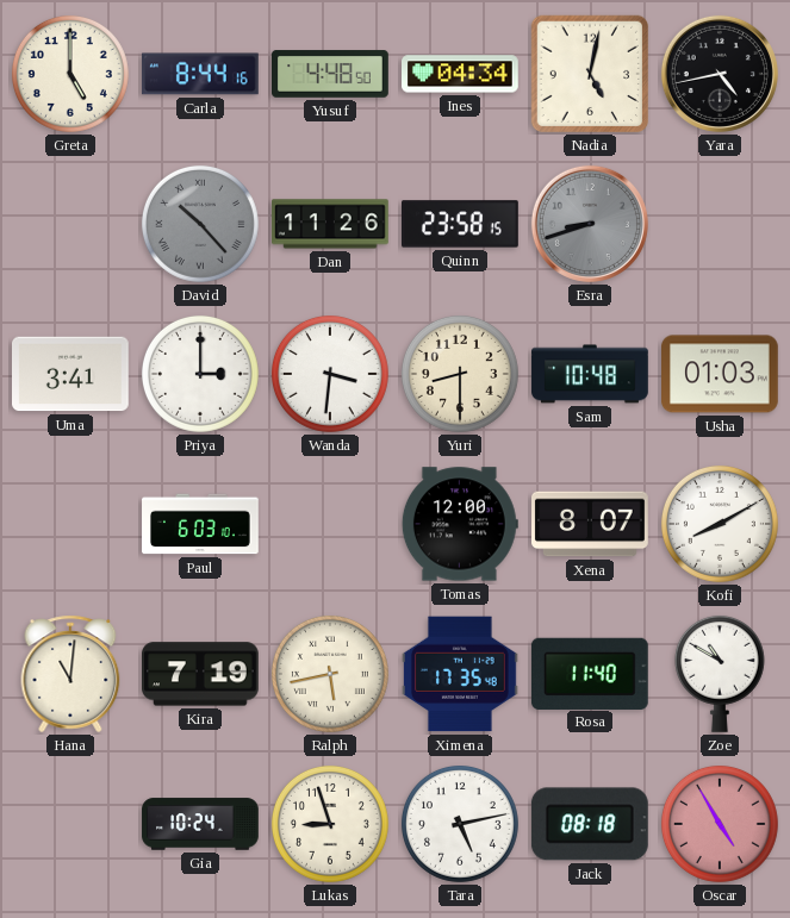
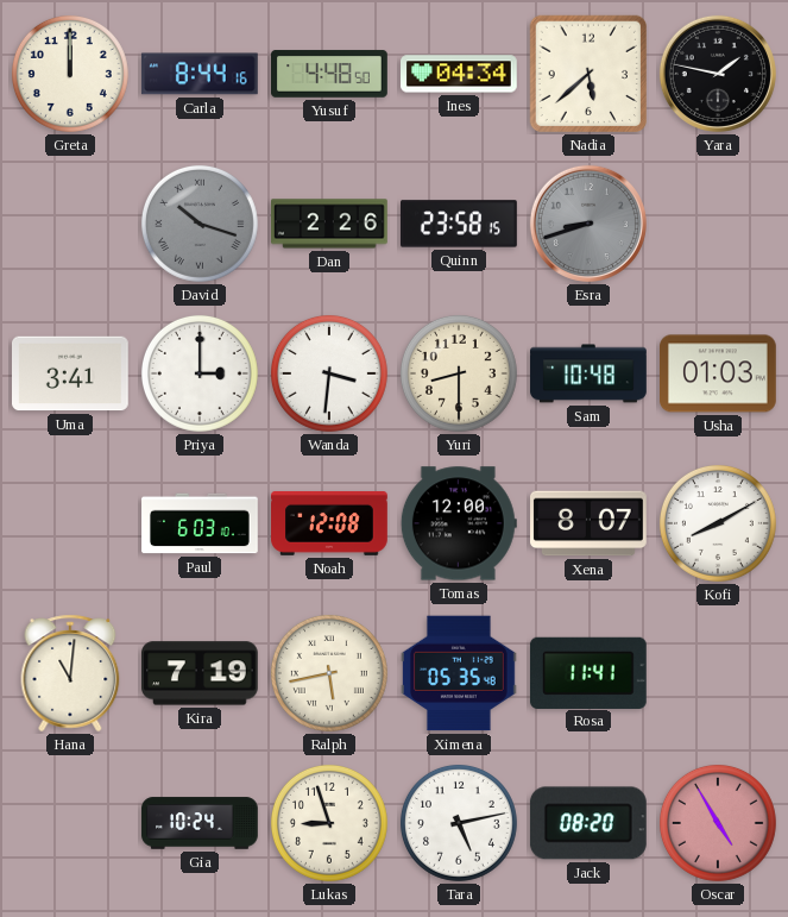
Greta: 5:00 -> 12:00 (70, 74)
Nadia: 5:02 -> 5:38 (588, 74)
Yara: 4:43 -> 1:47 (718, 74)
David: 10:23 -> 10:18 (200, 224)
Dan: 11:26 -> 2:26 (330, 224)
Noah: none -> 12:08 (329, 523)
Ximena: 17:35 -> 05:35 (460, 673)
Rosa: 11:40 -> 11:41 (588, 672)
Zoe: 10:50 -> none (720, 674)
Jack: 08:18 -> 08:20 (588, 823)
